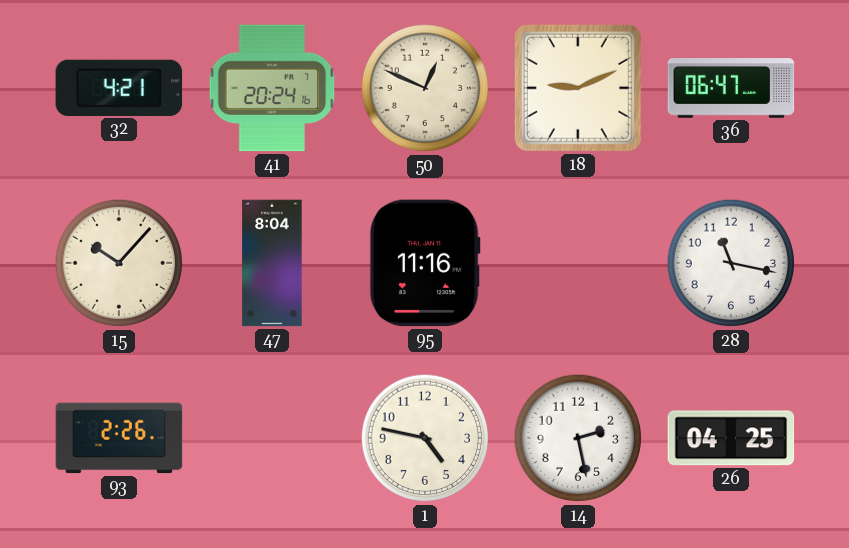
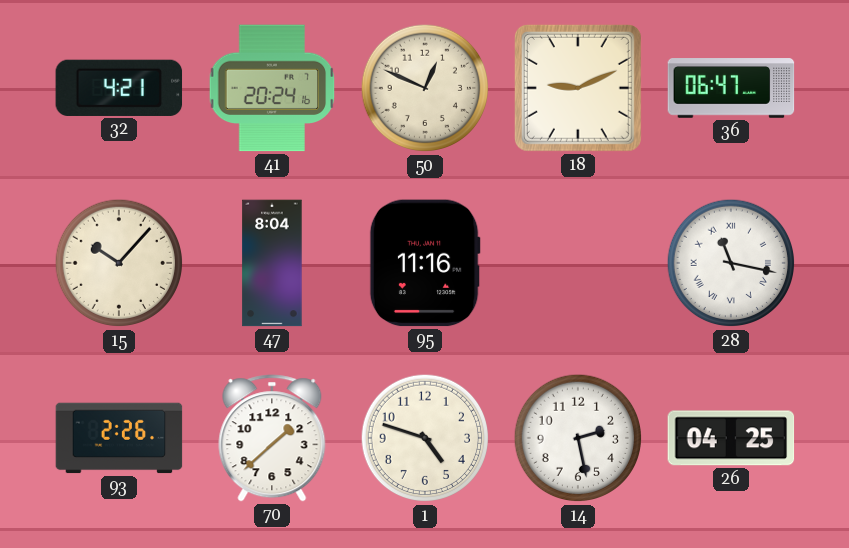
28 numerals: Arabic -> Roman (731, 263)
70: none -> 1:38 (272, 438)
1: 4:47 -> 4:48 (425, 438)
